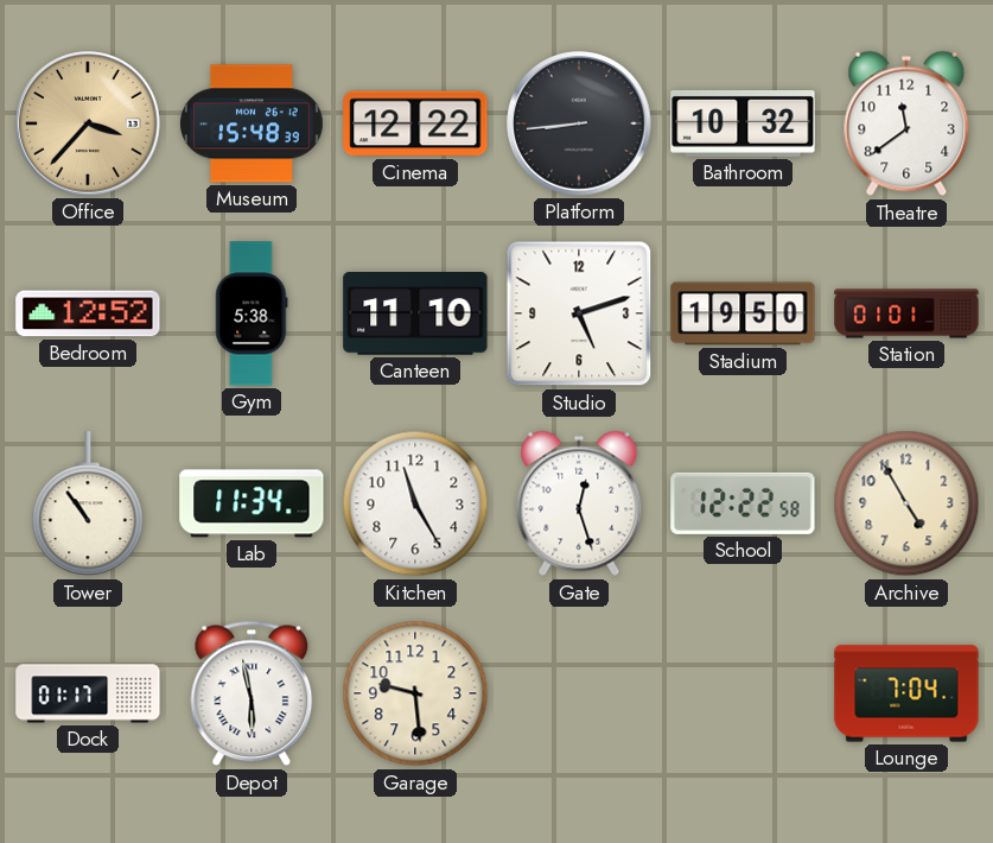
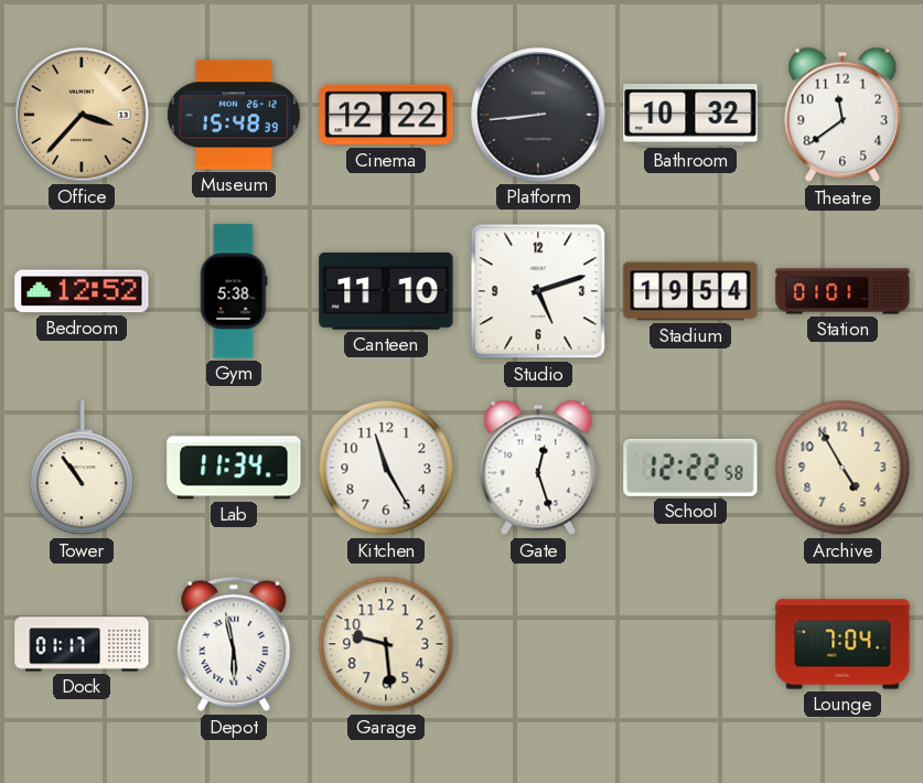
Stadium: 19:50 -> 19:54 (690, 291)
